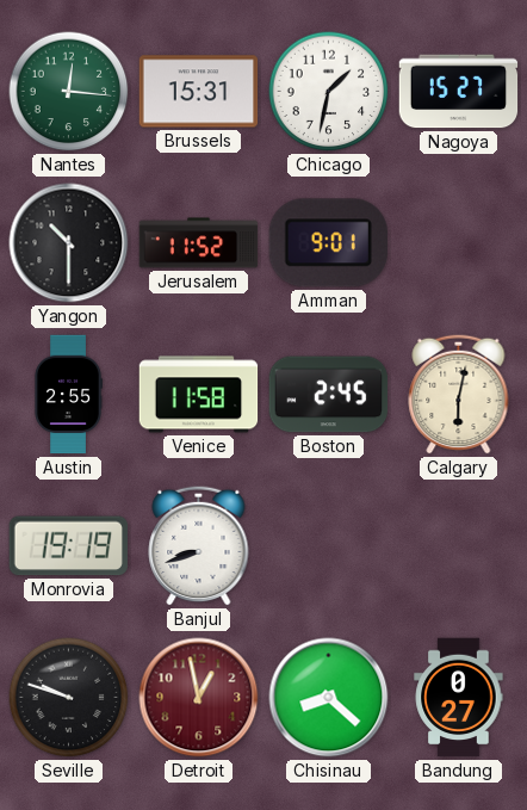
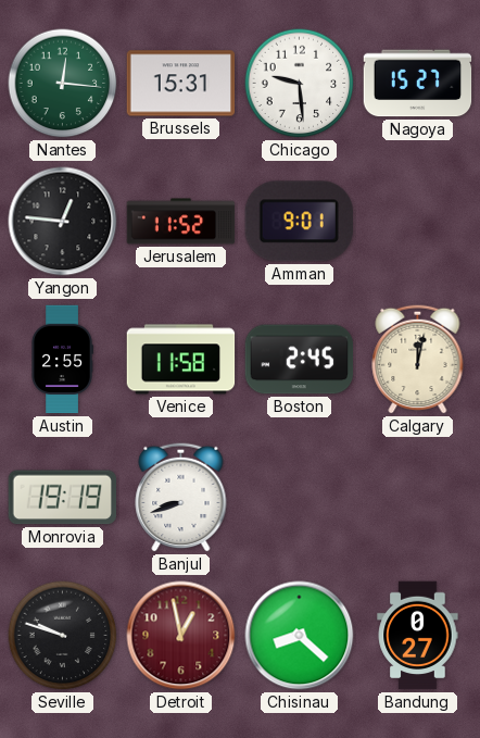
Chicago: 1:32 -> 9:29 (300, 84)
Yangon: 10:30 -> 12:46 (63, 222)
Calgary: 6:02 -> 12:02 (418, 359)
